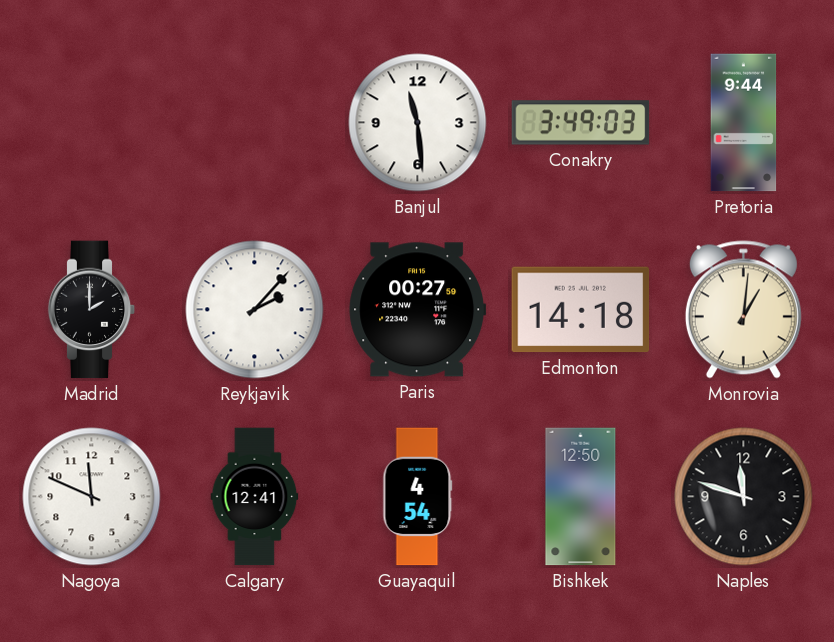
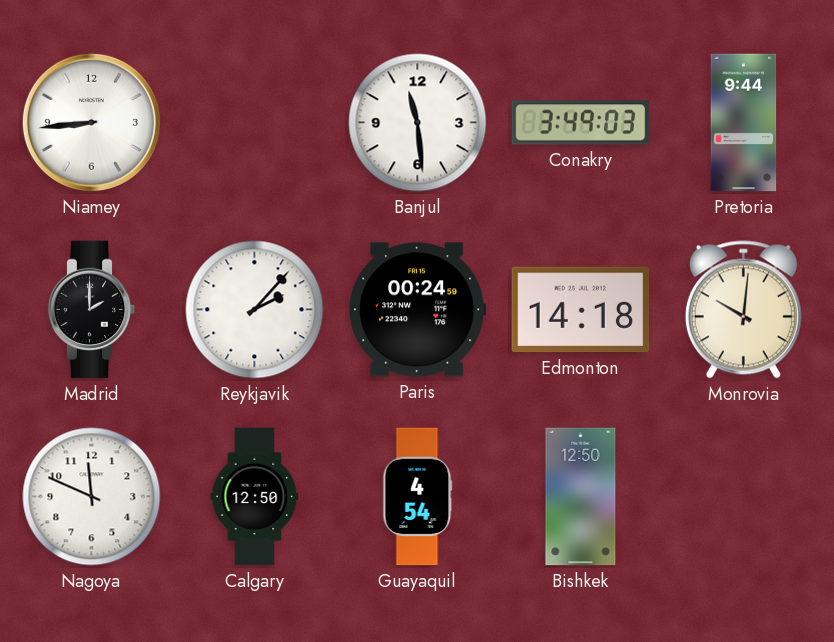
Niamey: none -> 8:44 (91, 122)
Paris: 00:27 -> 00:24 (418, 310)
Monrovia: 1:01 -> 10:01 (743, 310)
Calgary: 12:41 -> 12:50 (255, 497)
Naples: 11:48 -> none (744, 497)
